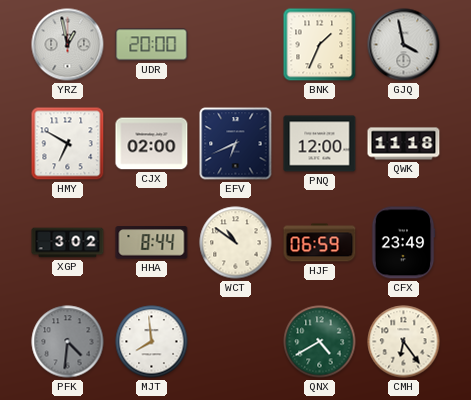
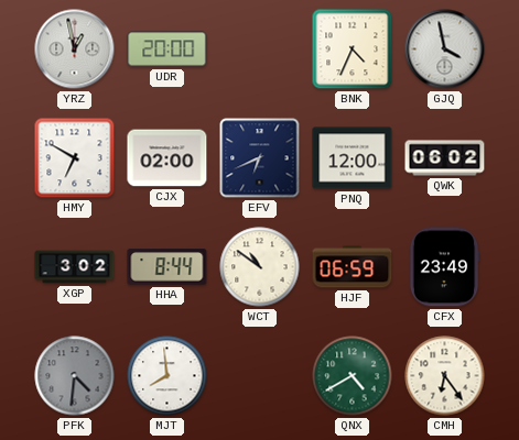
BNK: 1:34 -> 4:34 (353, 50)
QWK: 11:18 -> 06:02 (445, 158)
